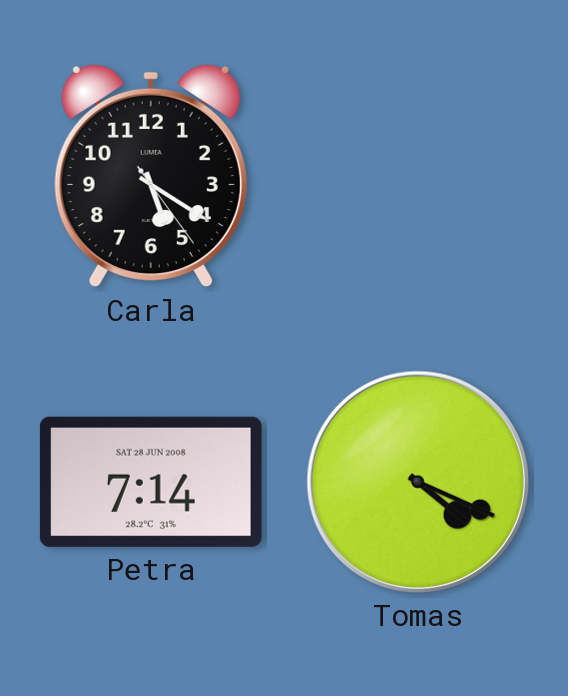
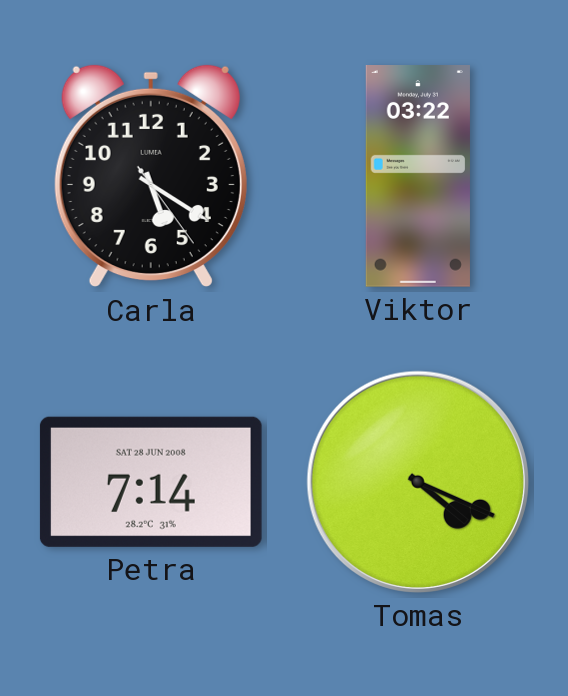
Viktor: none -> 03:22 (418, 177)
